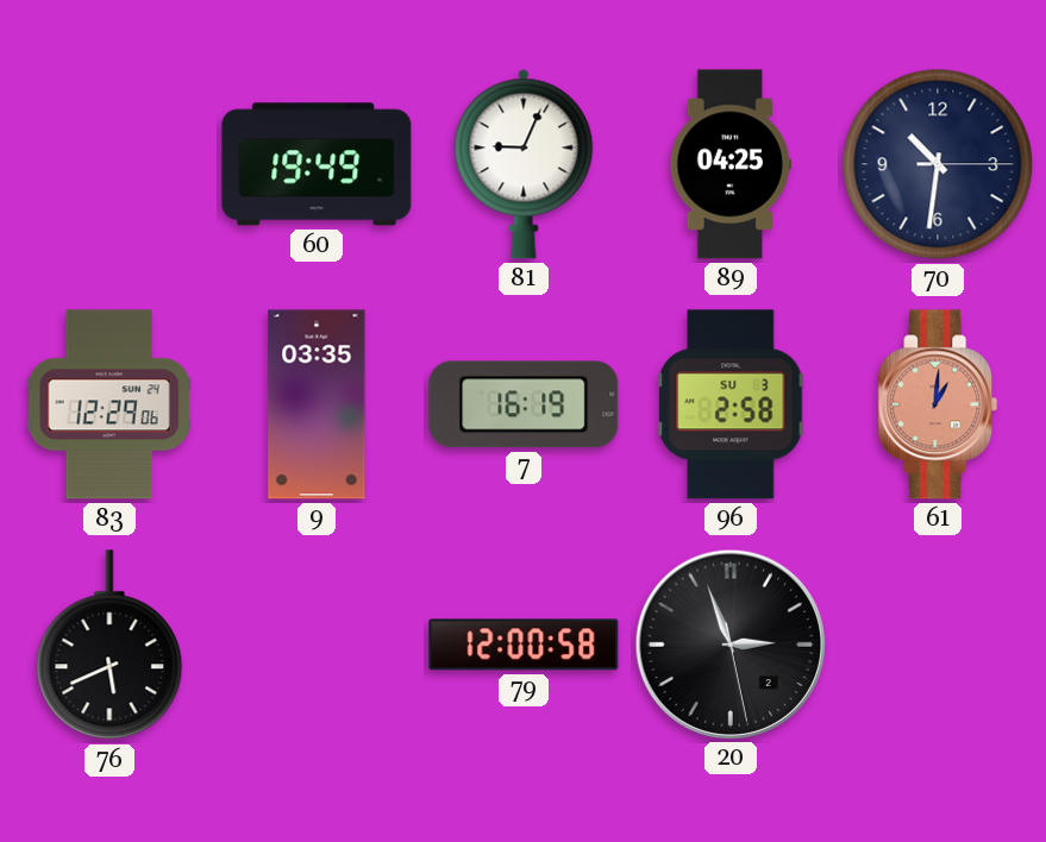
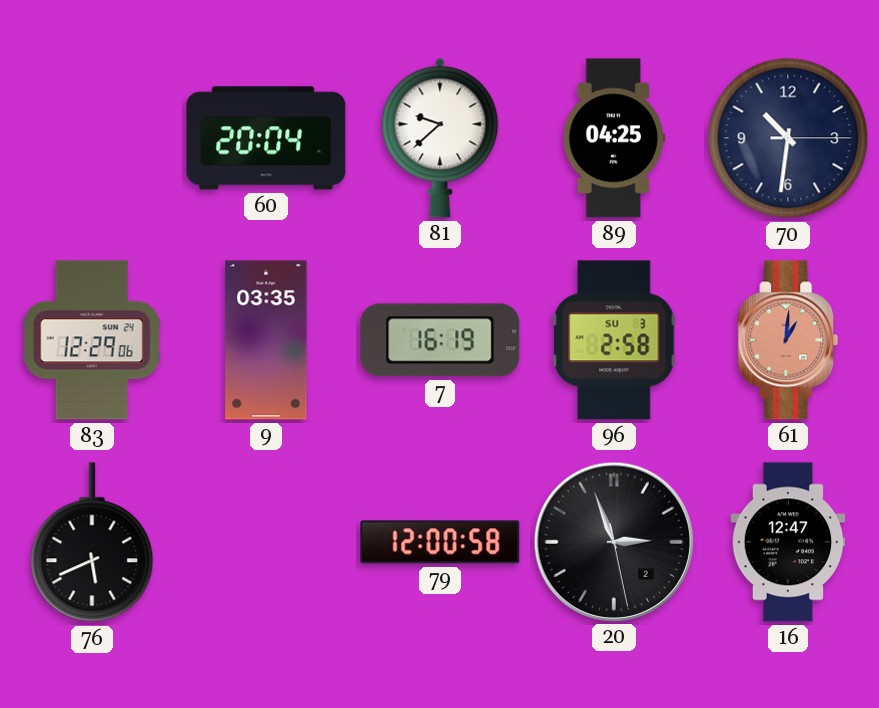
60: 19:49 -> 20:04 (266, 138)
81: 9:04 -> 9:38 (440, 138)
16: none -> 12:47 (788, 542)
